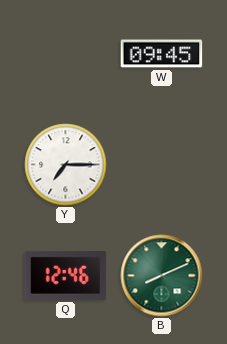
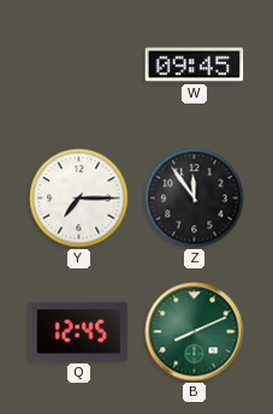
Z: none -> 11:54 (195, 199)
Q: 12:46 -> 12:45 (79, 331)
